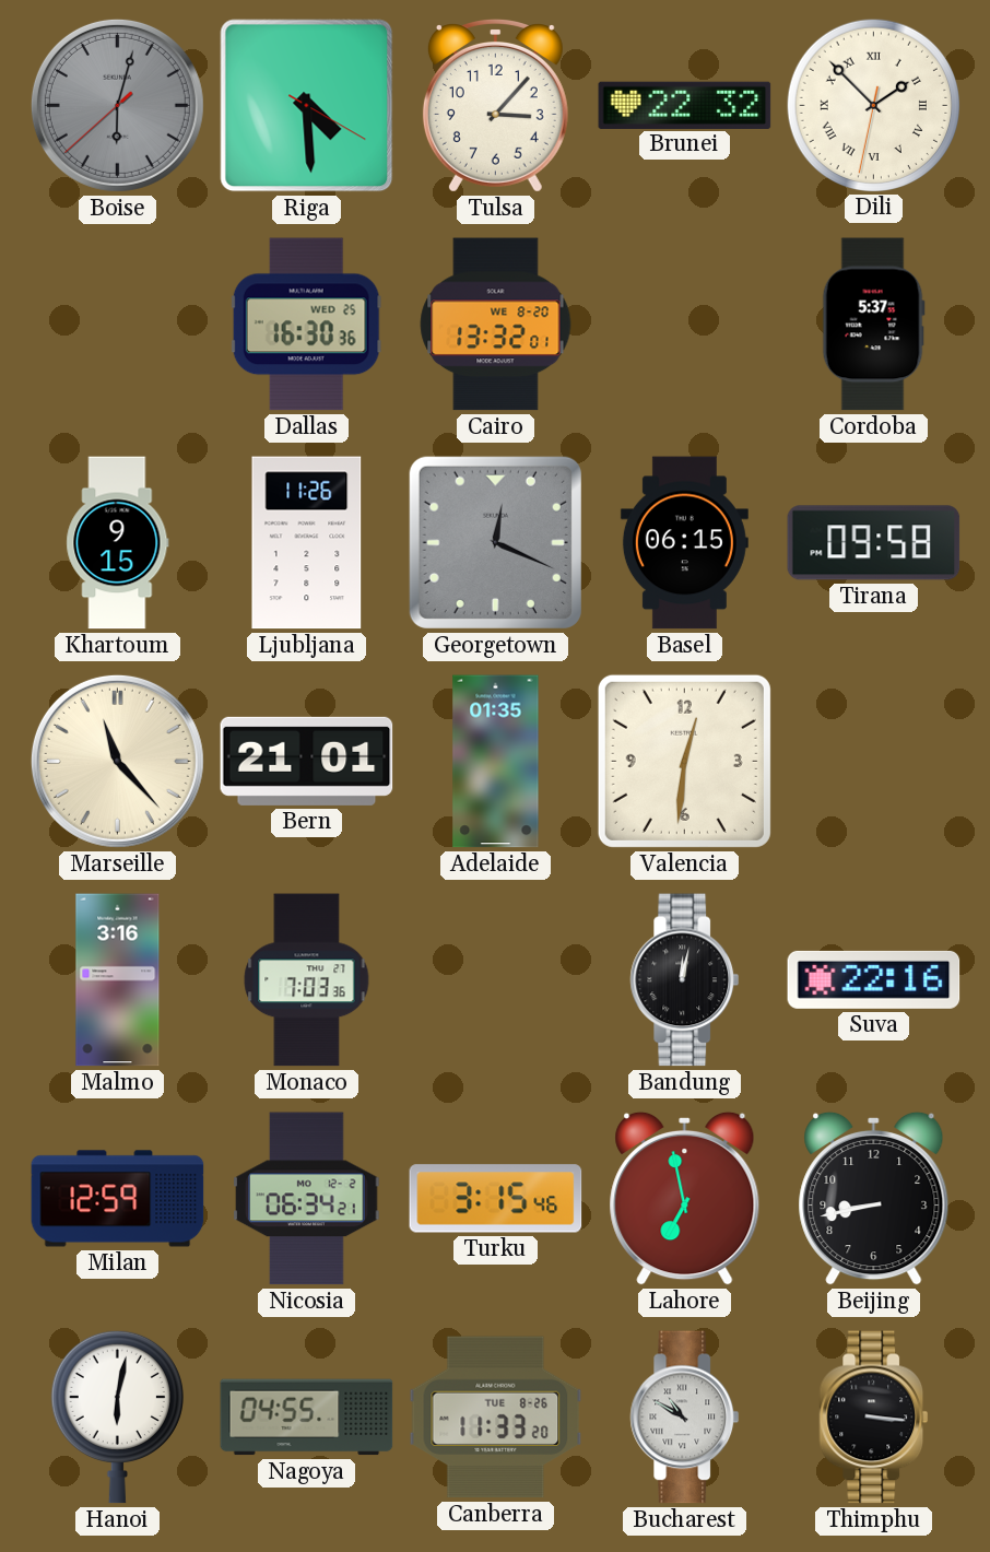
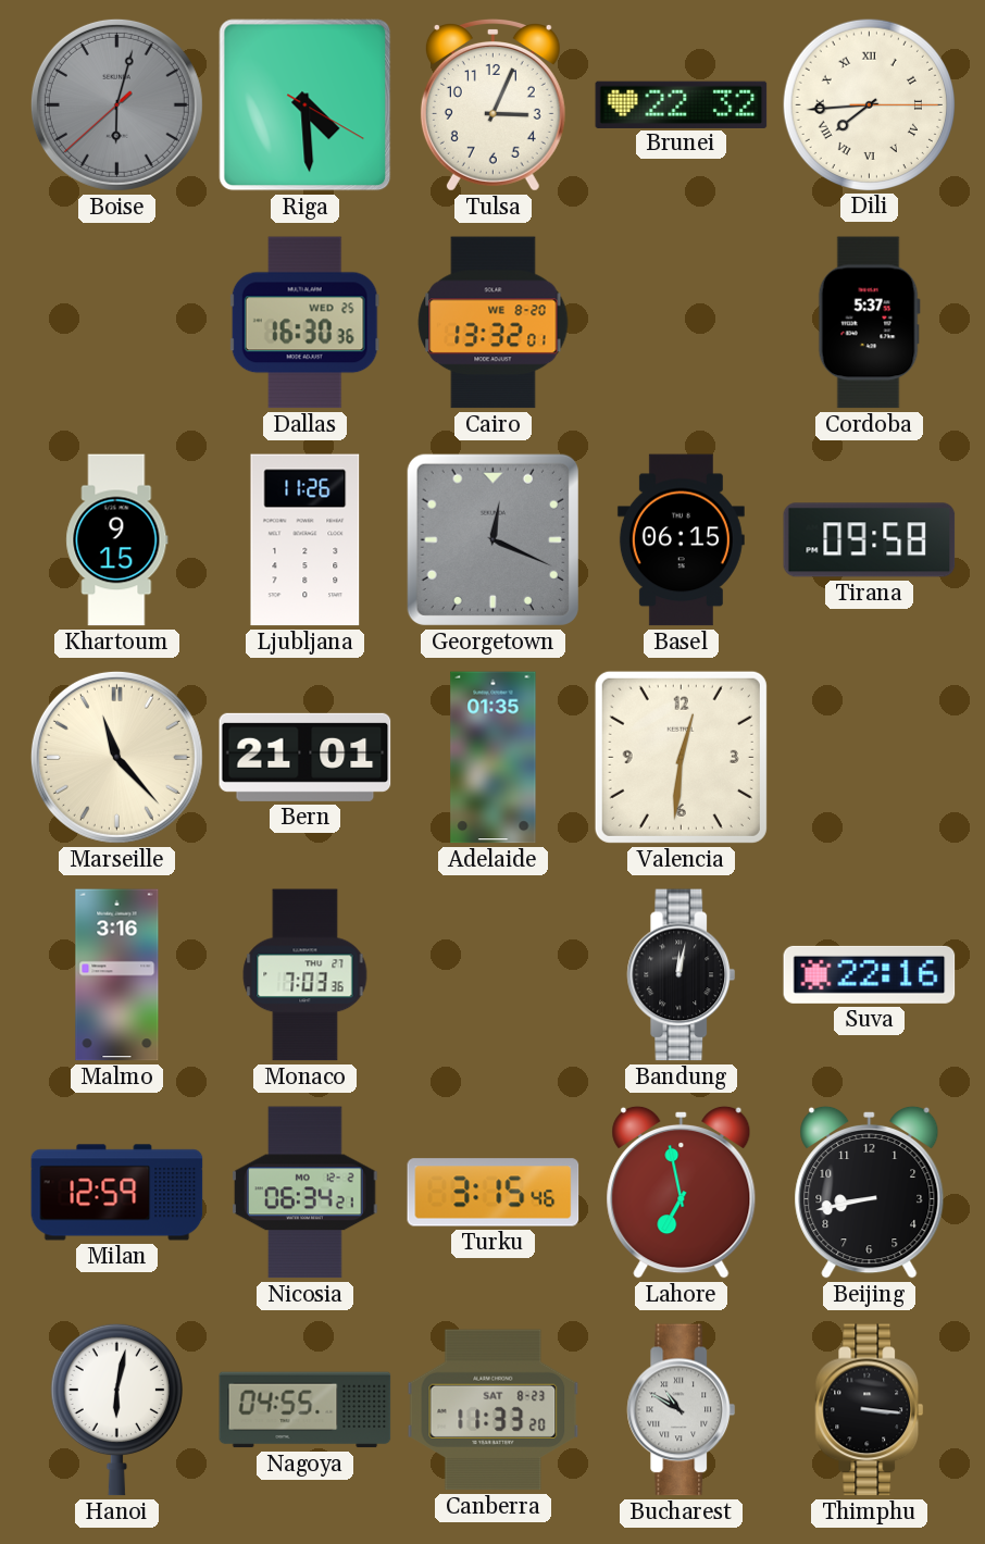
Tulsa: 3:07 -> 3:04 (492, 105)
Dili: 1:52 -> 7:44 (869, 104)
Canberra date: TUE 8-26 -> SAT 8-23 (494, 1410)
